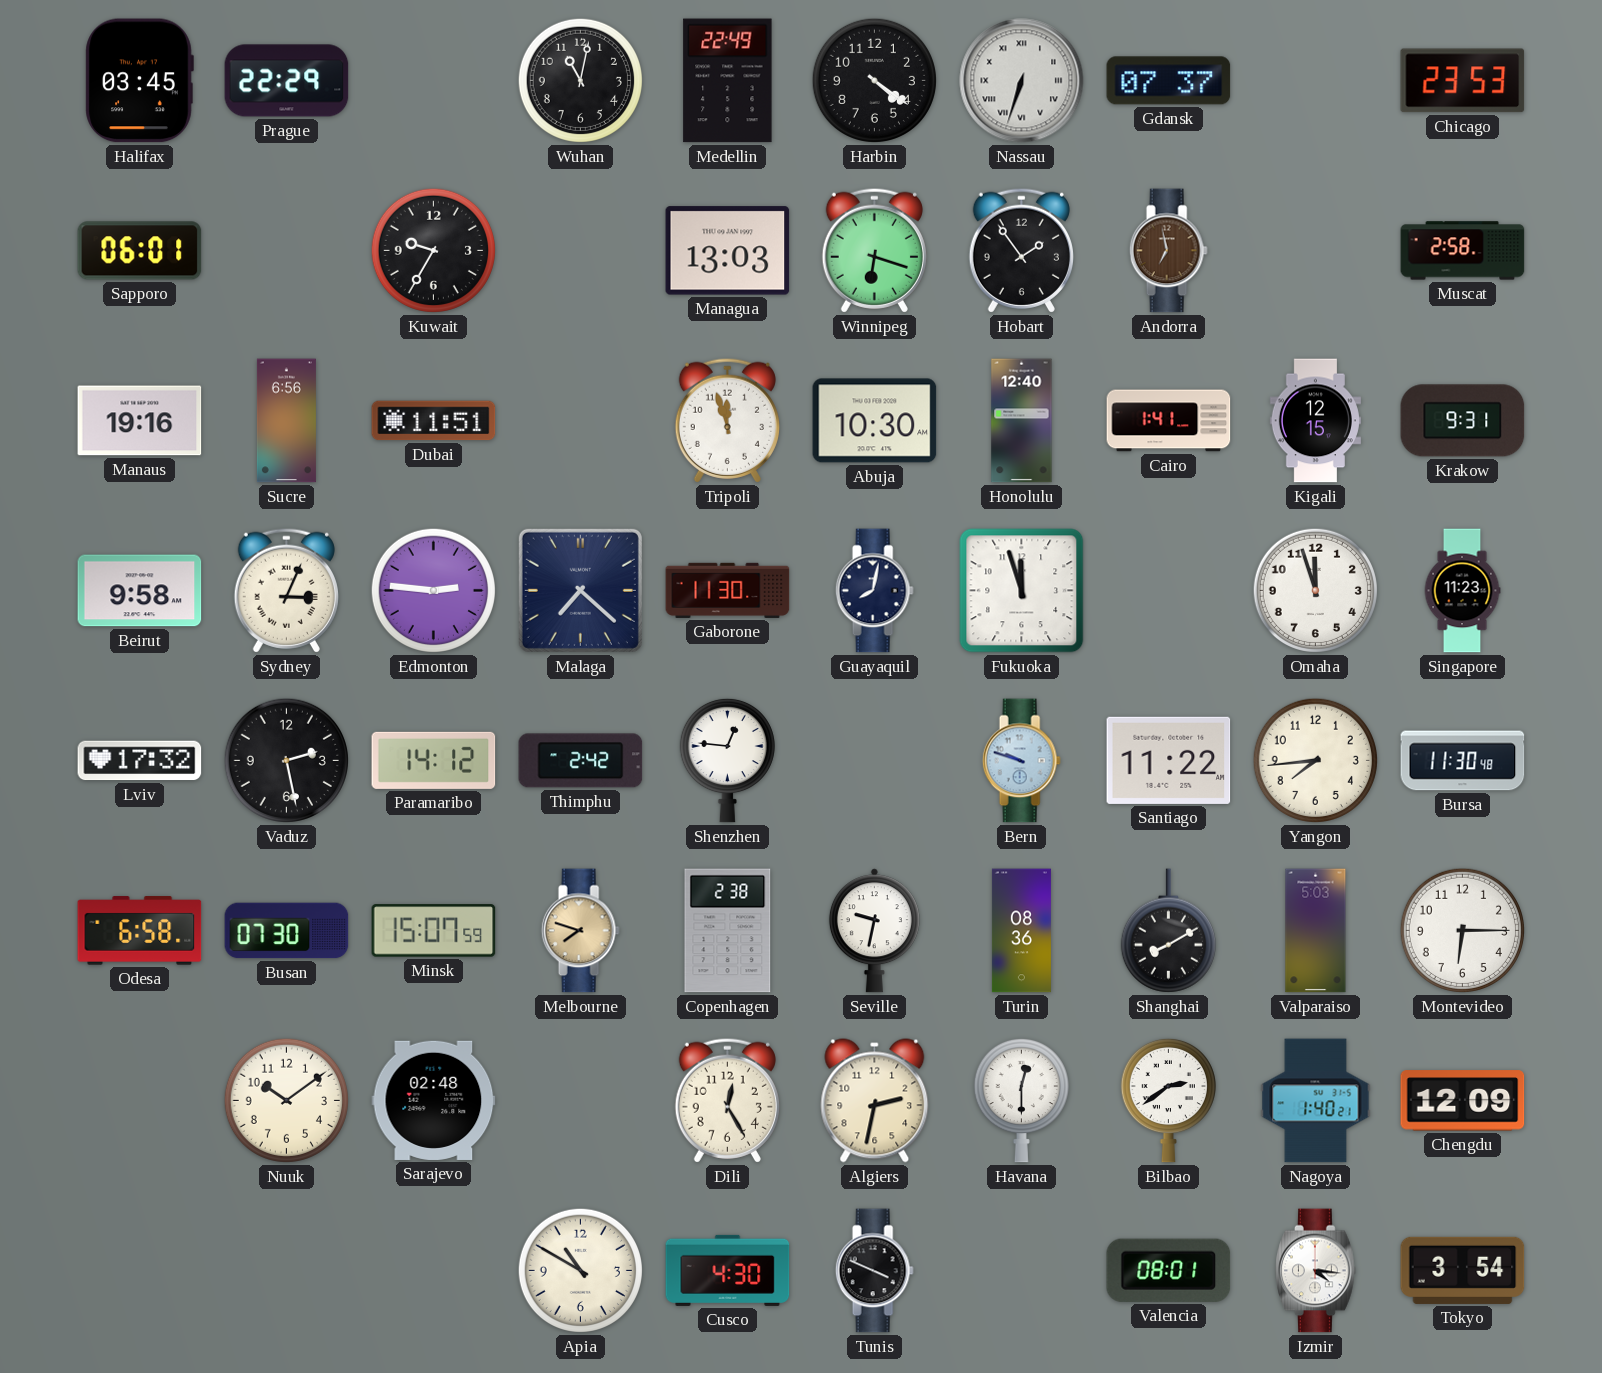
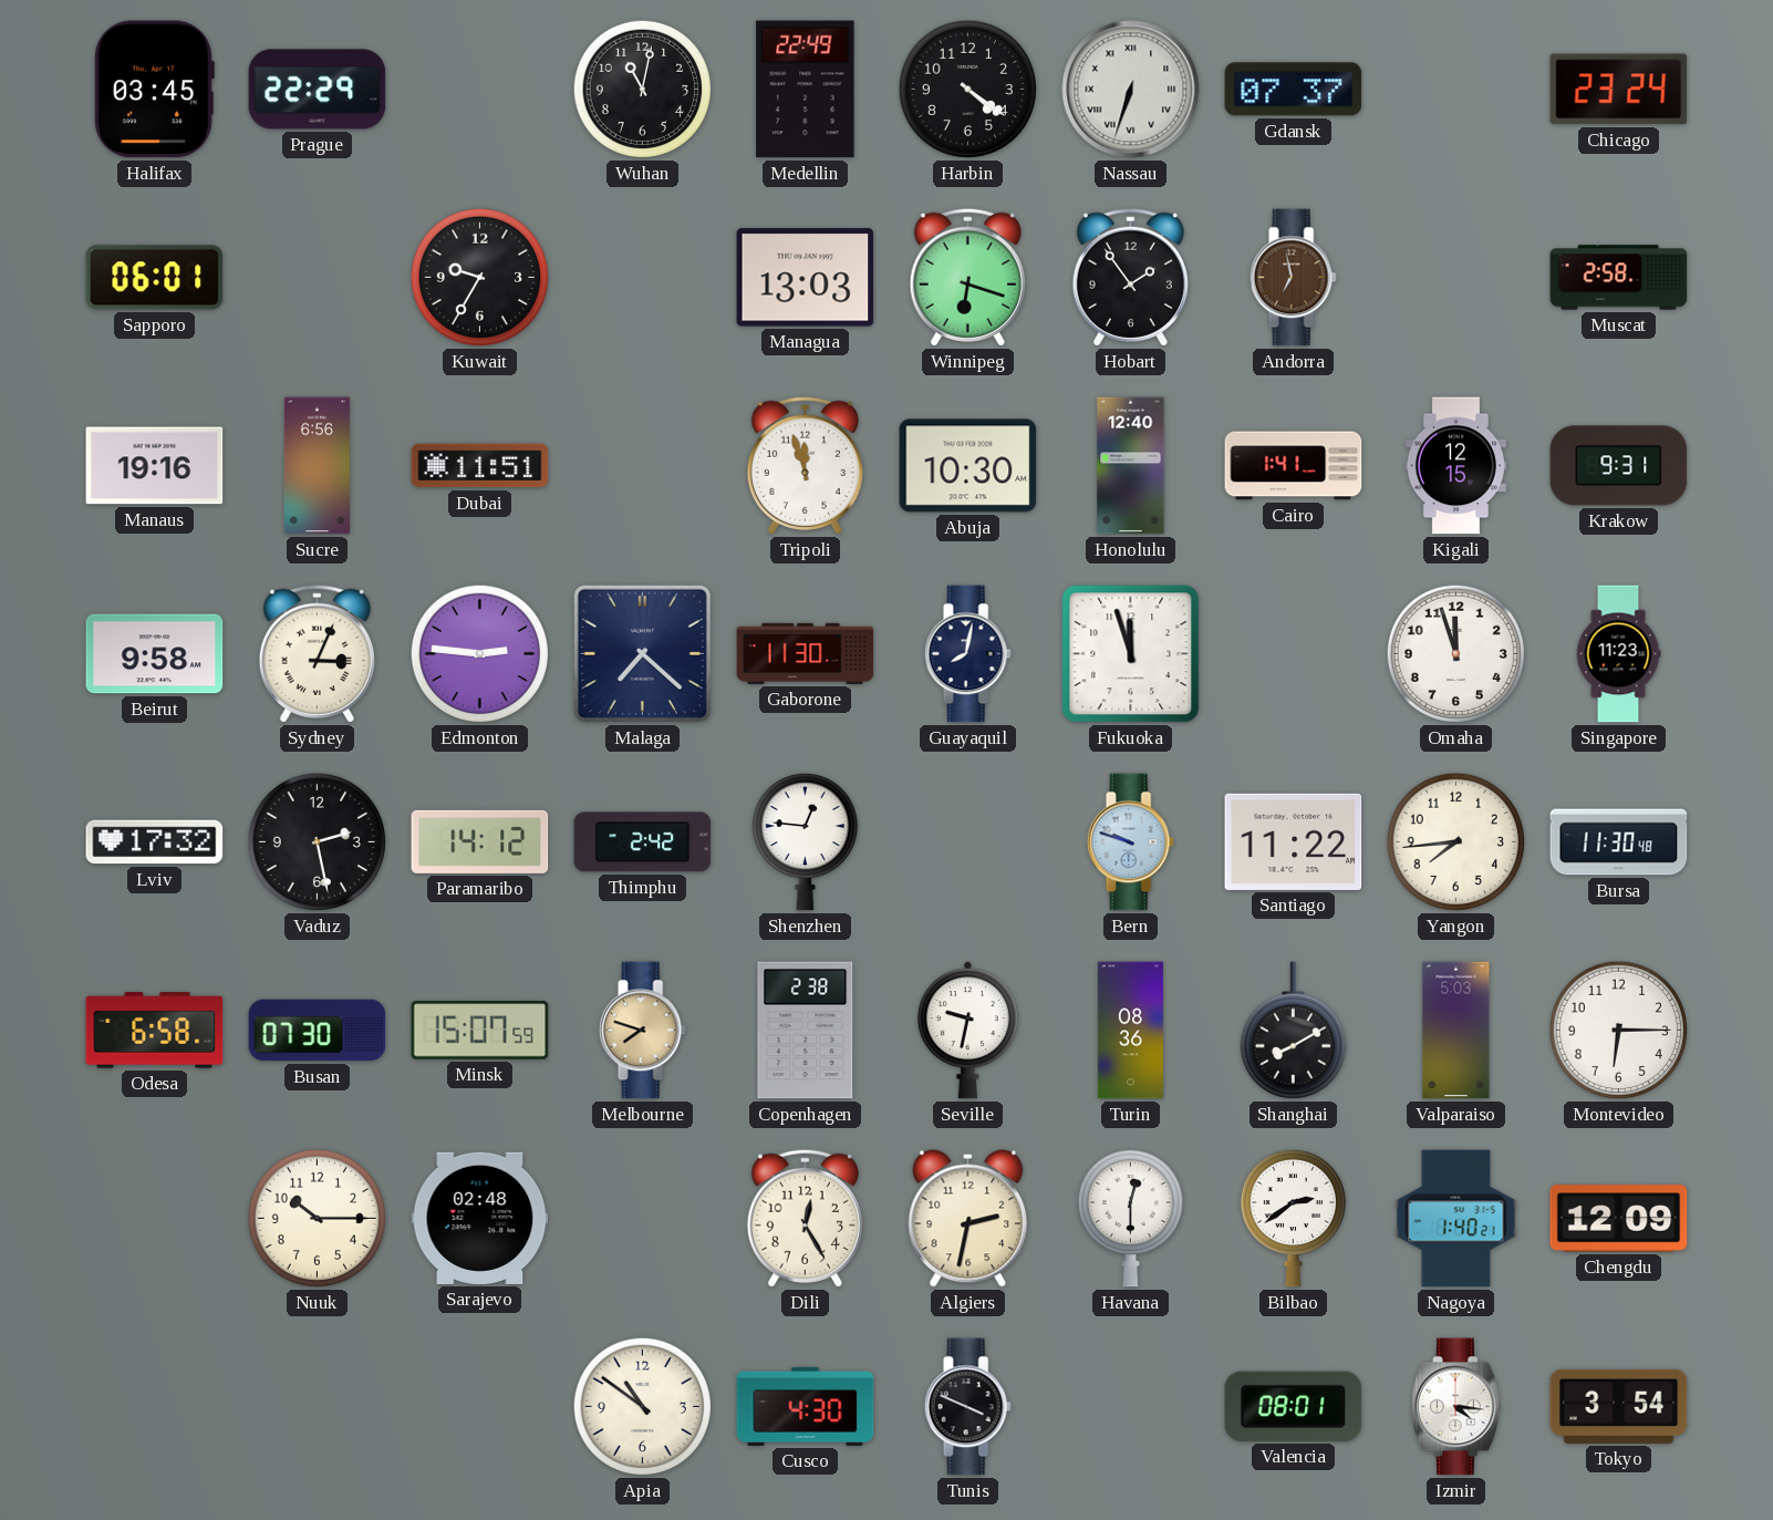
Chicago: 23:53 -> 23:24 (1619, 90)
Nuuk: 10:09 -> 10:15 (317, 1218)
Apia: 10:50 -> 10:51 (642, 1406)
